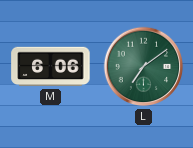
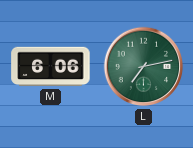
L: 7:09 -> 7:13 (144, 67)
